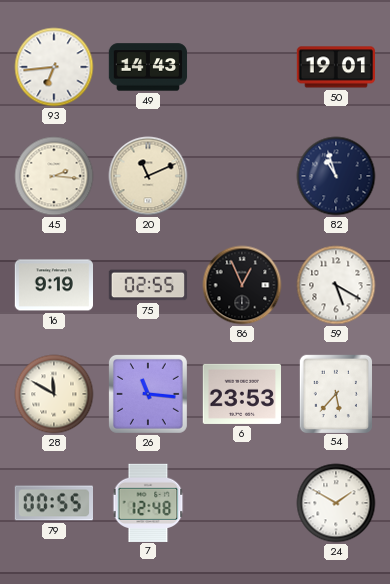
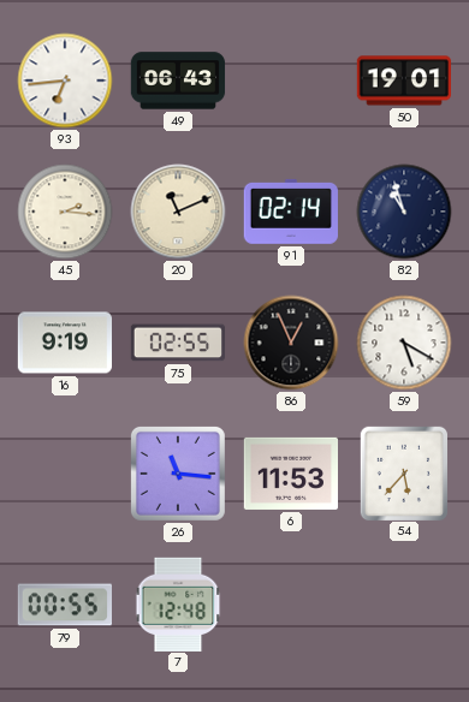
49: 14:43 -> 06:43 (178, 81)
91: none -> 02:14 (291, 212)
28: 11:50 -> none (54, 394)
6: 23:53 -> 11:53 (290, 474)
24: 1:50 -> none (336, 503)
